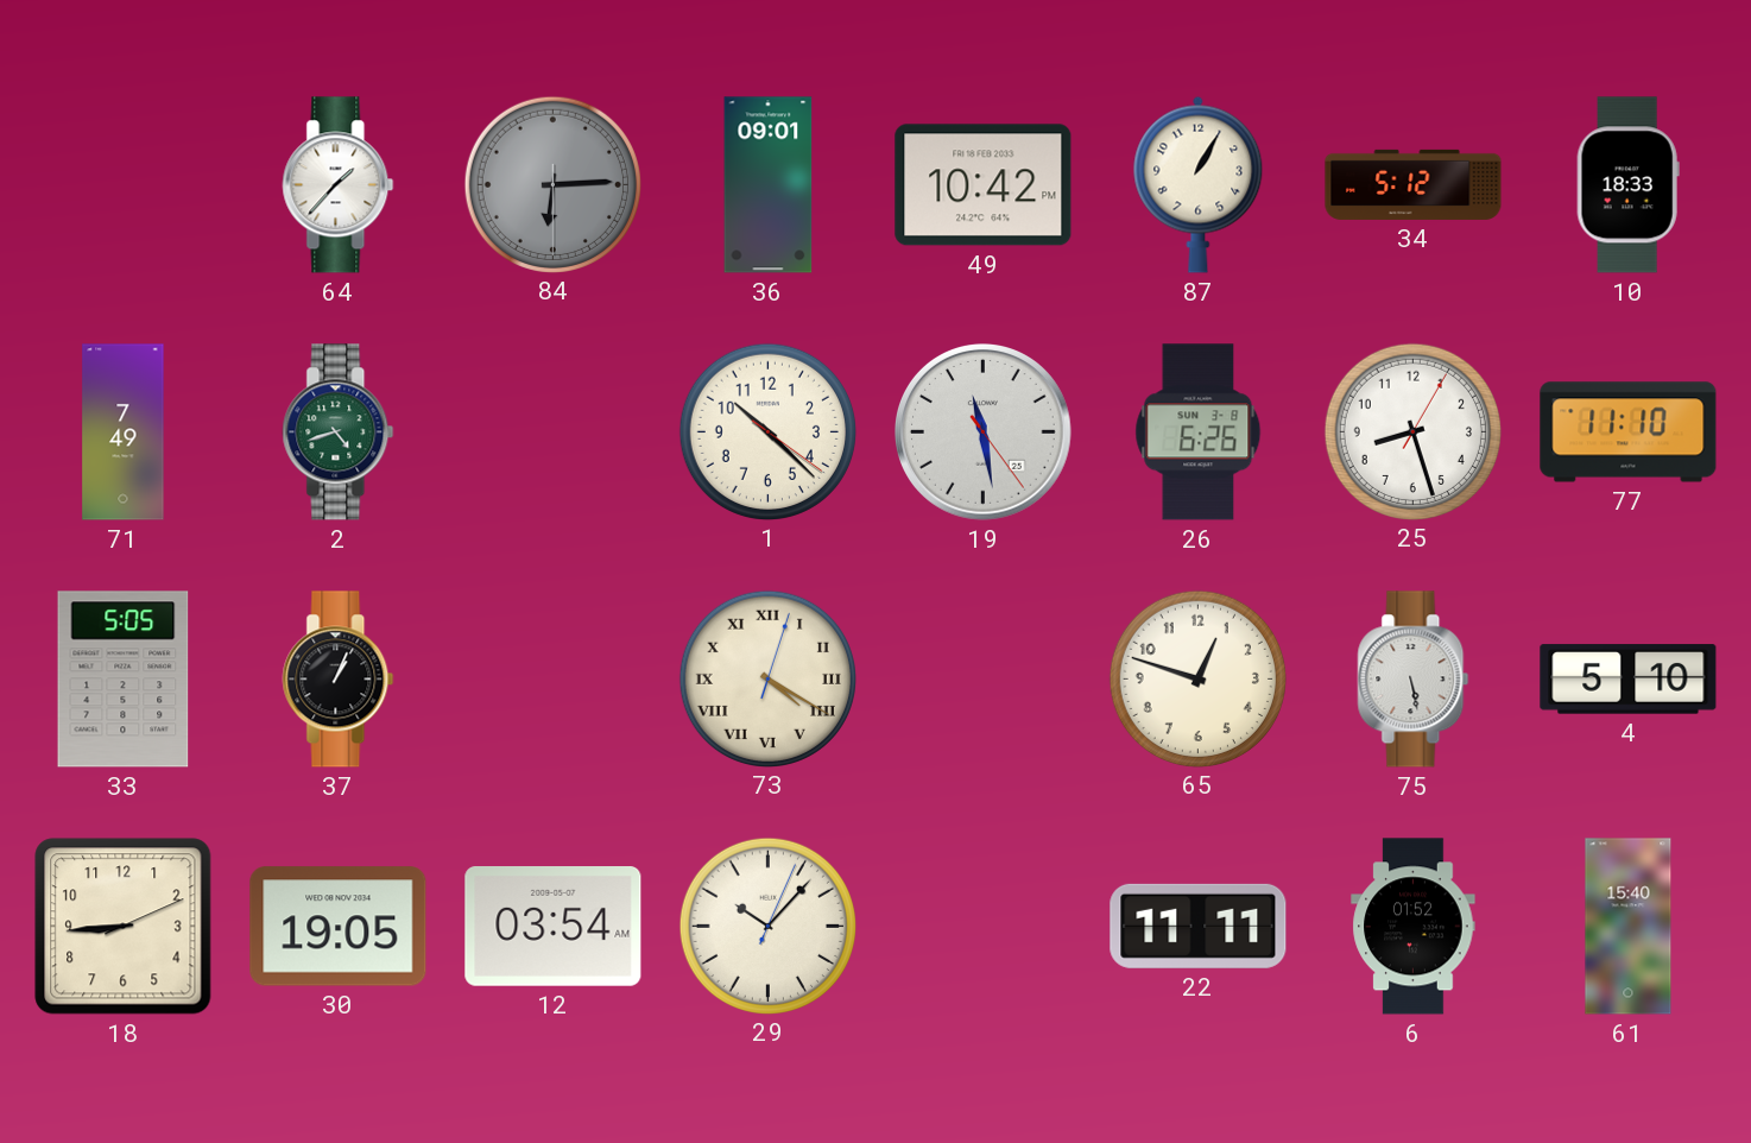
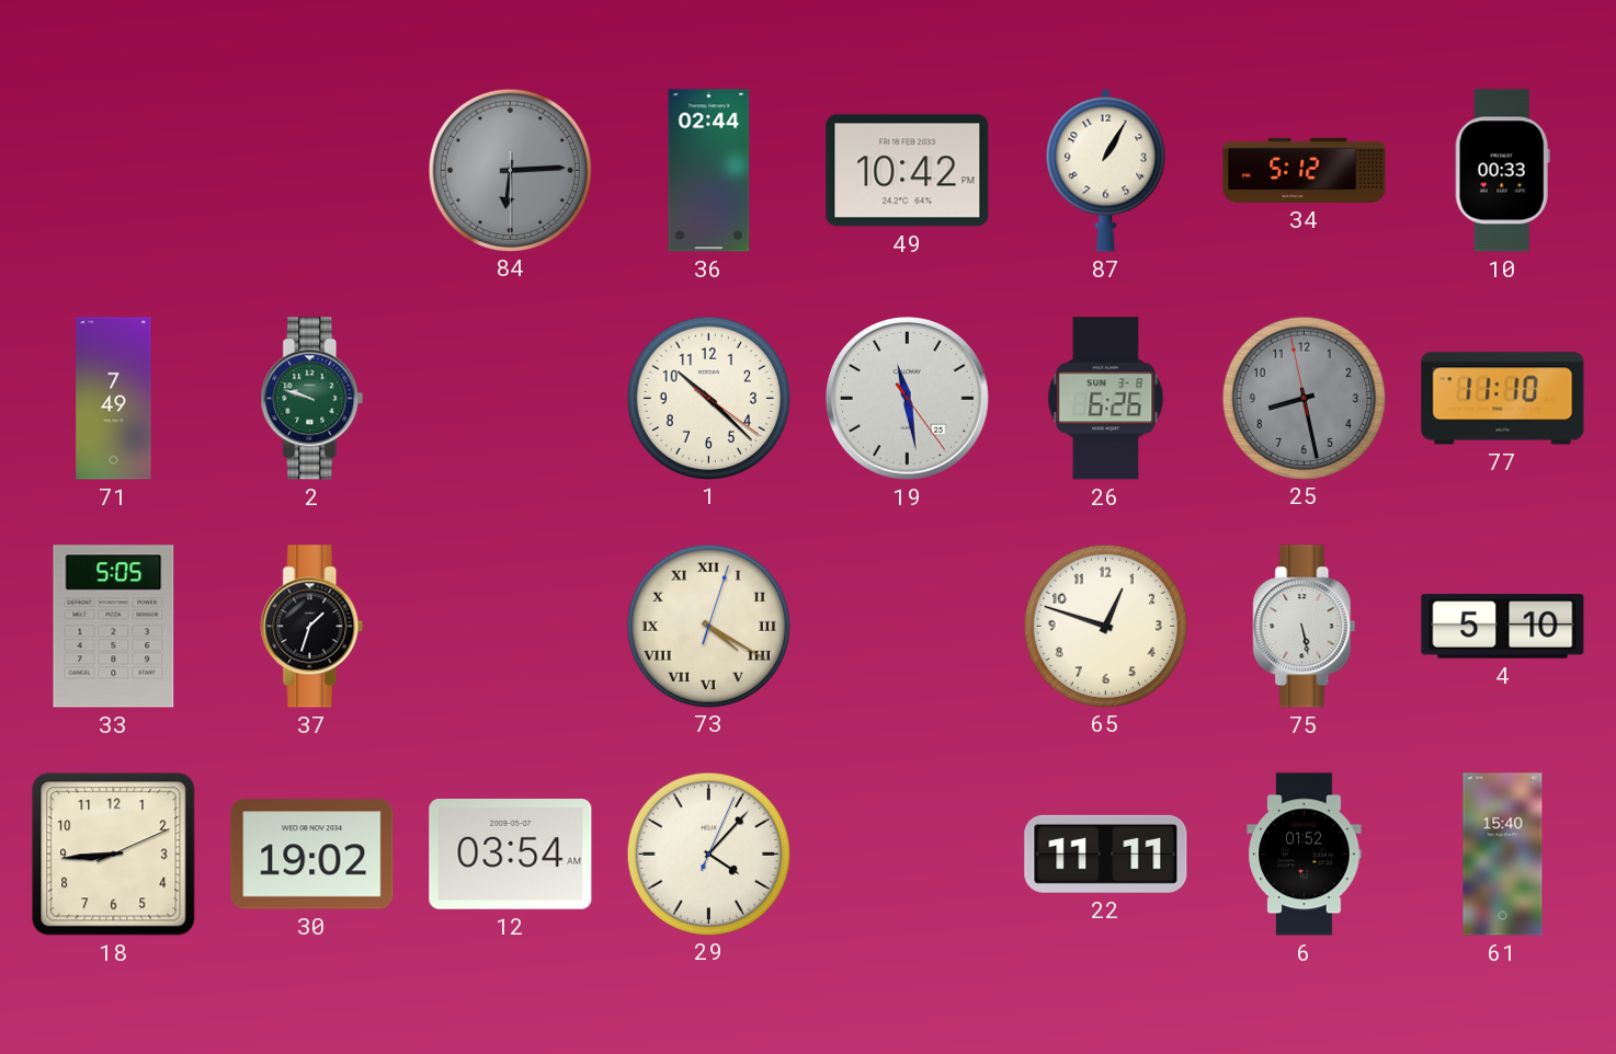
64: 1:37 -> none (339, 185)
36: 09:01 -> 02:44 (709, 171)
10: 18:33 -> 00:33 (1502, 171)
2: 4:42 -> 9:48 (312, 399)
25: 8:27:05 -> 8:27:58 (1304, 398)
25 dial: white -> grey (1304, 398)
37: 1:04 -> 1:33 (312, 627)
30: 19:05 -> 19:02 (312, 855)
29: 10:07 -> 4:07 (708, 853)
